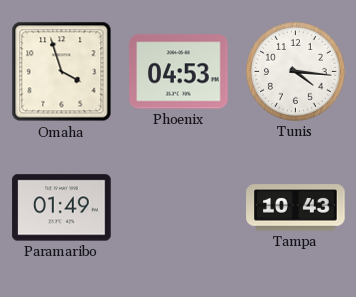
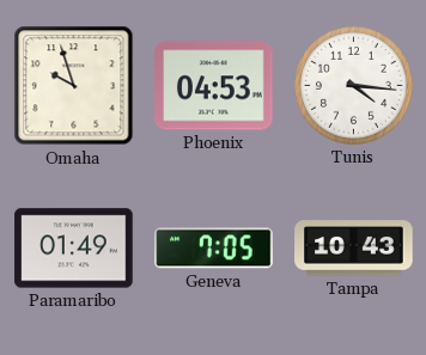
Omaha: 3:57 -> 9:57 (74, 86)
Geneva: none -> 7:05 (214, 249)
